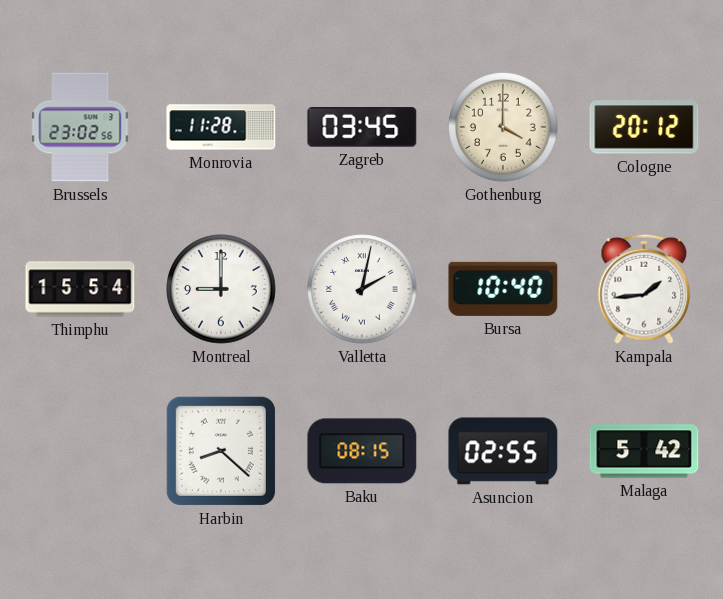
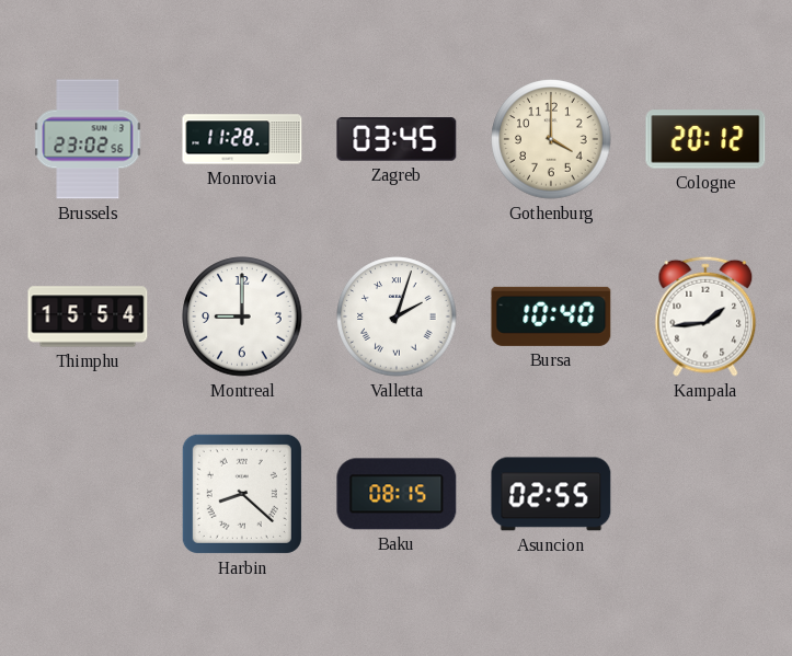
Valletta: 2:02 -> 2:03 (397, 317)
Malaga: 5:42 -> none (644, 451)
